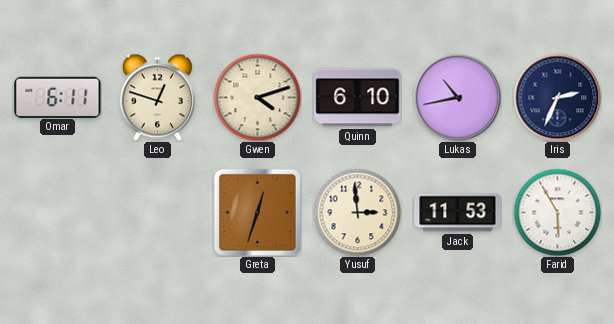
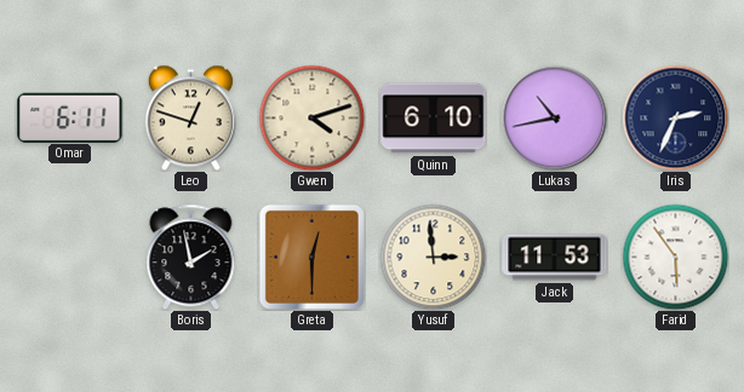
Boris: none -> 1:58 (191, 256)
Greta: 12:33 -> 12:30 (311, 256)
Farid: 5:55 -> 5:54 (675, 256)
